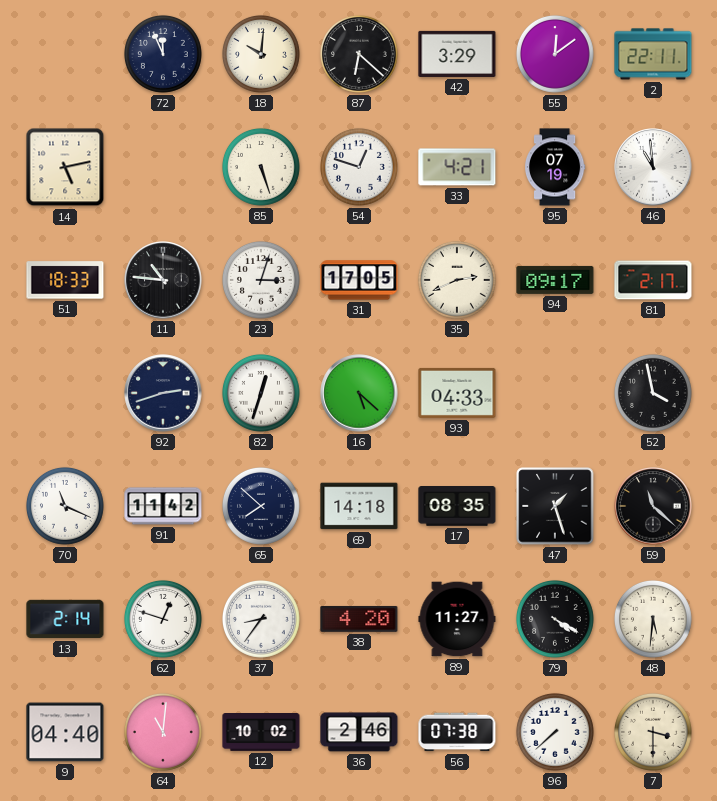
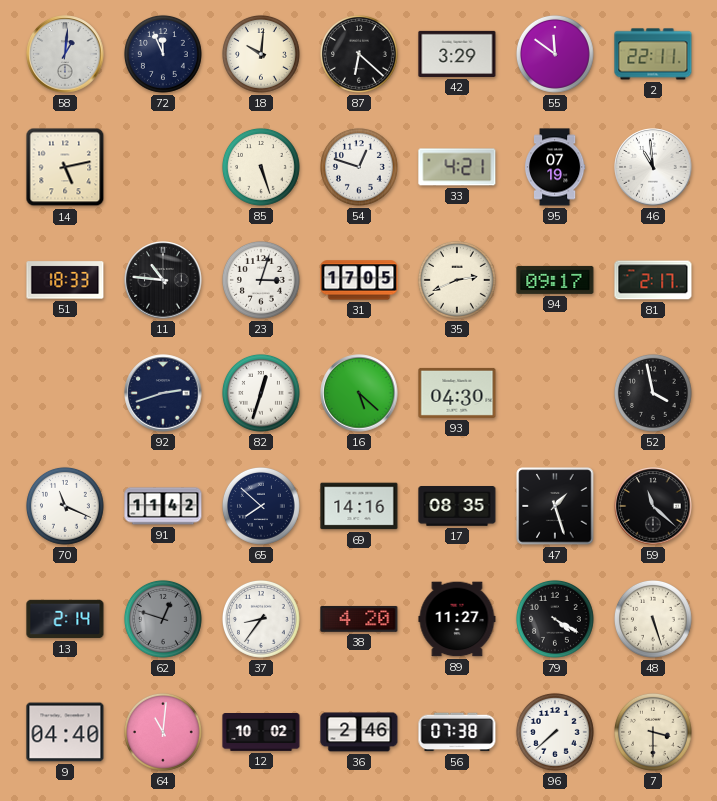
58: none -> 1:01 (65, 54)
55: 12:09 -> 11:51 (555, 54)
93: 04:33 -> 04:30 (457, 393)
69: 14:18 -> 14:16 (359, 506)
62 dial: white -> grey (163, 619)
48: 5:31 -> 5:27 (653, 619)
